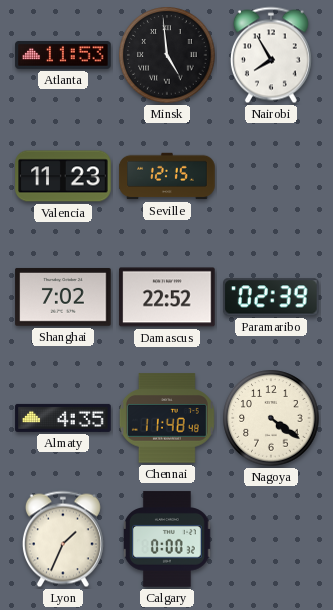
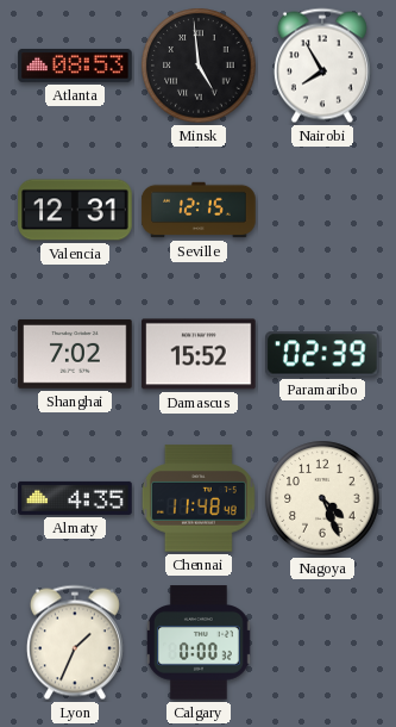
Atlanta: 11:53 -> 08:53 (75, 66)
Valencia: 11:23 -> 12:31 (75, 210)
Damascus: 22:52 -> 15:52 (199, 354)
Nagoya: 4:21 -> 4:26 (322, 498)
